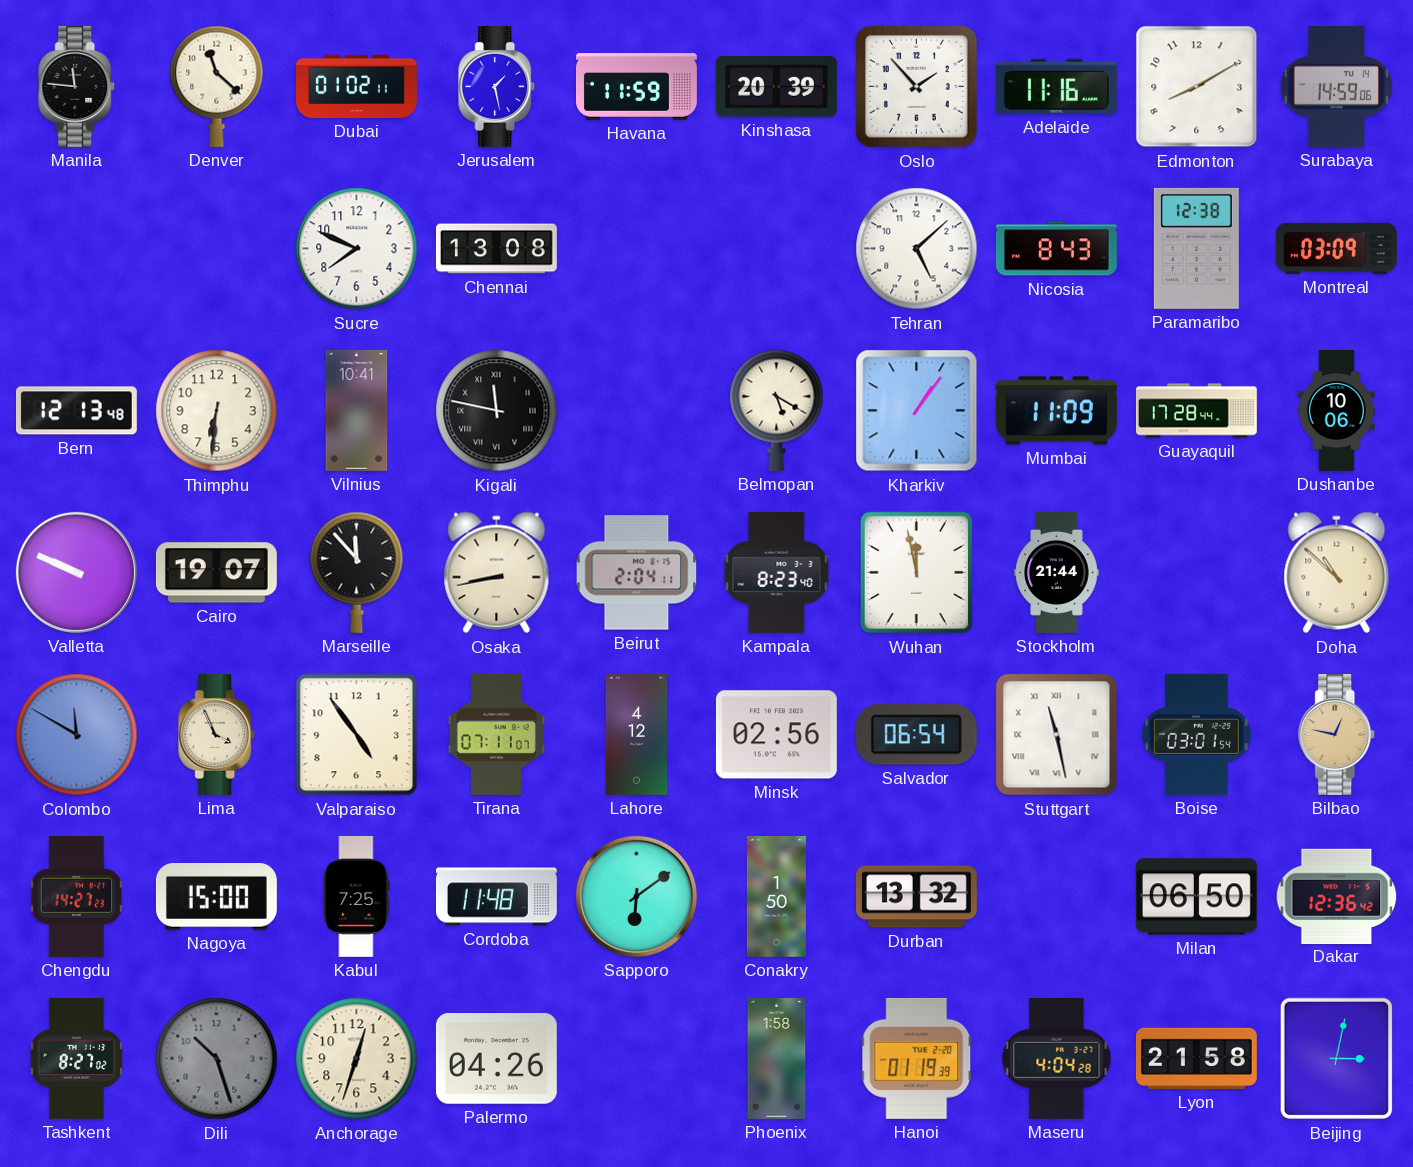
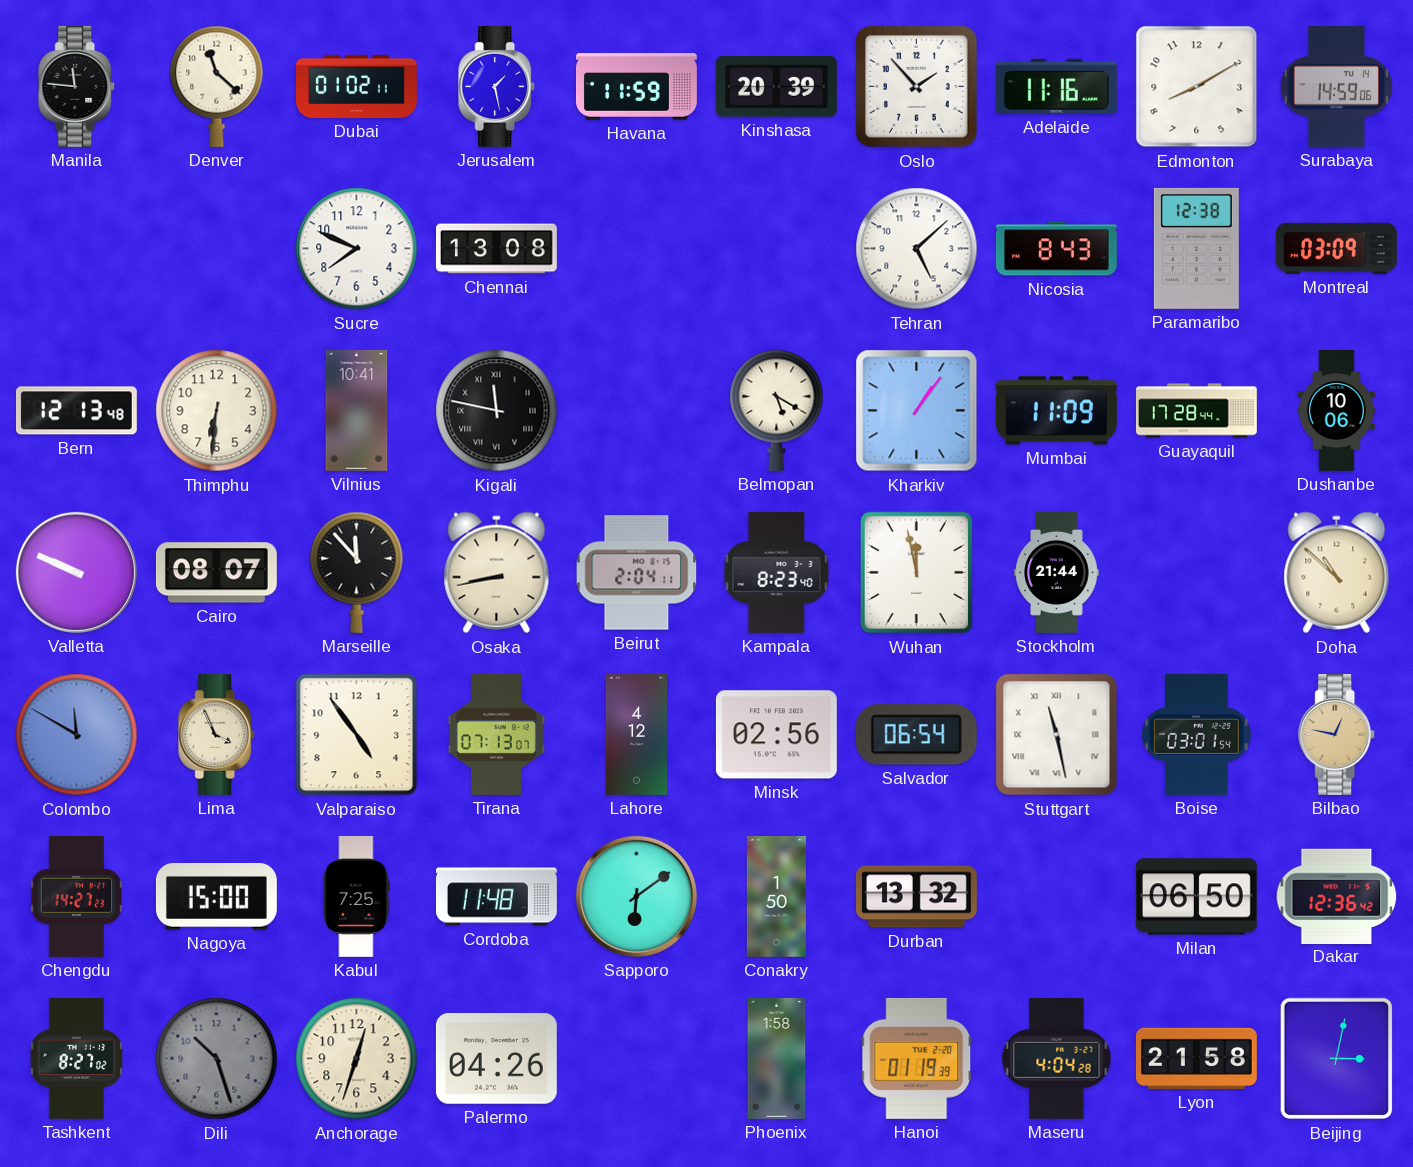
Cairo: 19:07 -> 08:07 (216, 573)
Tirana: 07:11 -> 07:13 (496, 734)
